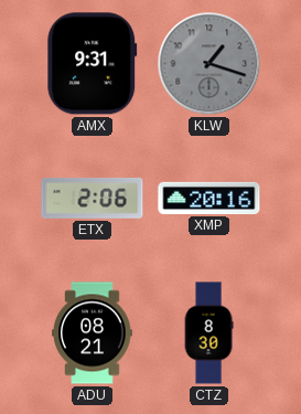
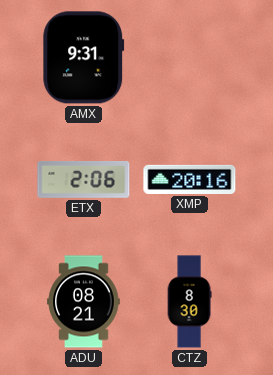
KLW: 1:18 -> none (209, 64)
